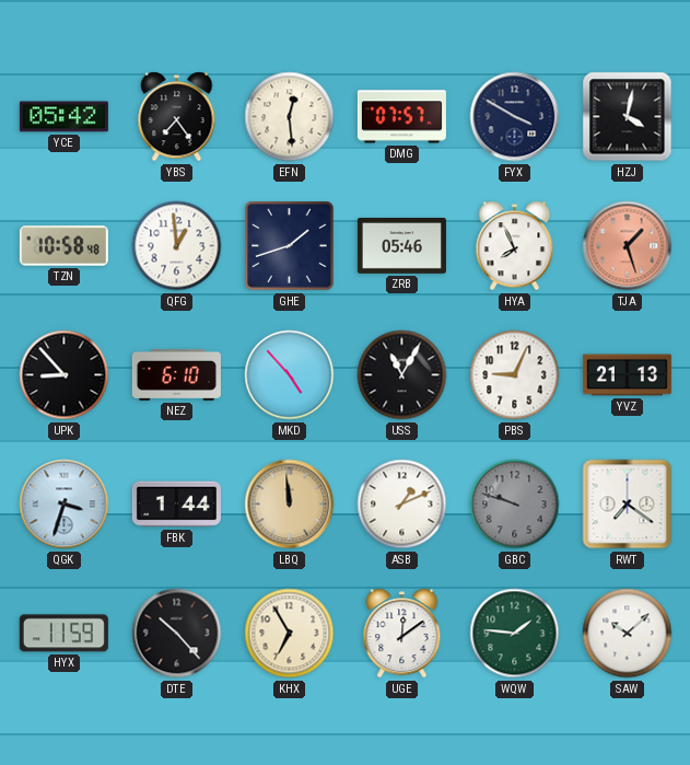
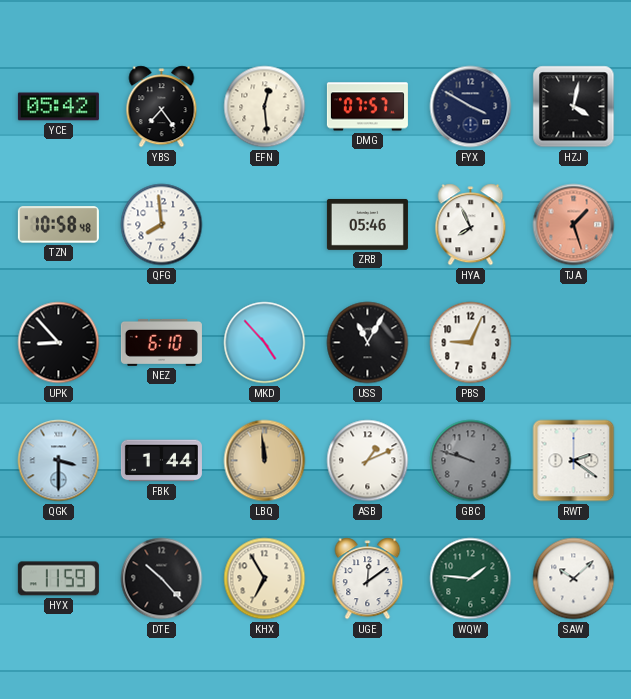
QFG: 12:59 -> 7:59 (162, 225)
GHE: 1:42 -> none (290, 246)
YVZ: 21:13 -> none (627, 375)
QGK: 3:33 -> 3:30 (59, 461)
RWT: 7:21 -> 2:21 (574, 461)
